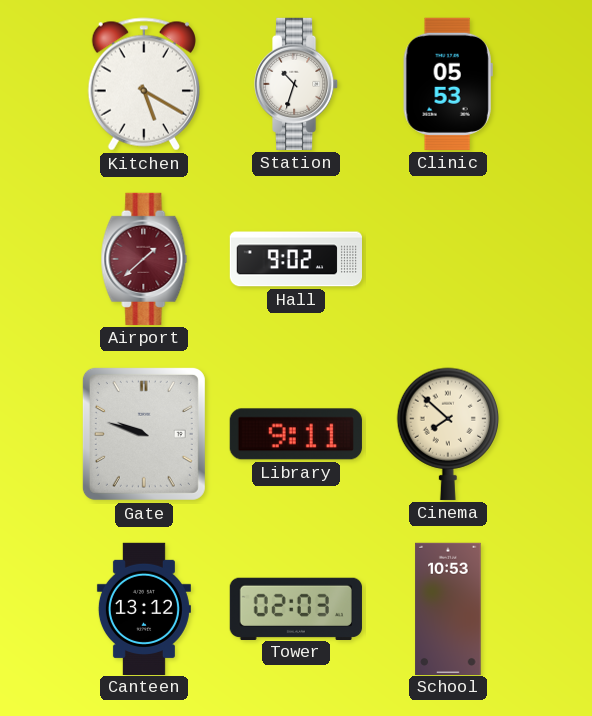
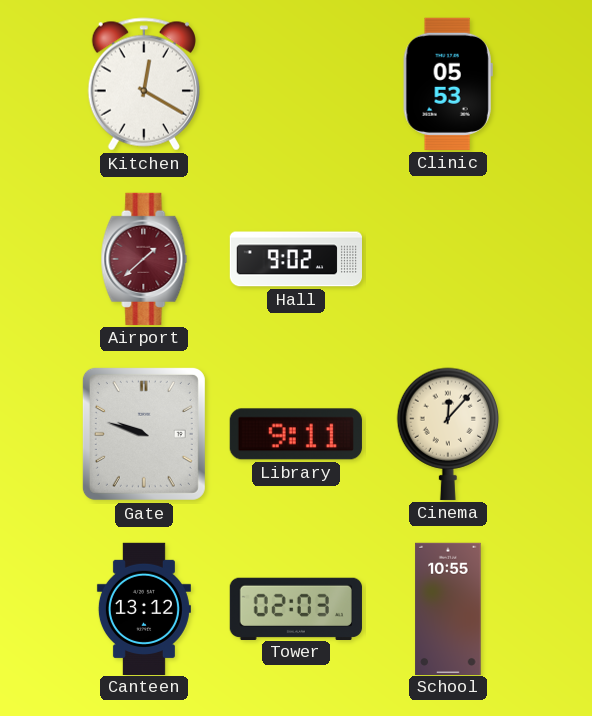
Kitchen: 5:20 -> 12:20 (144, 84)
Station: 10:33 -> none (297, 84)
Cinema: 7:52 -> 12:07 (448, 434)
School: 10:53 -> 10:55 (448, 608)
